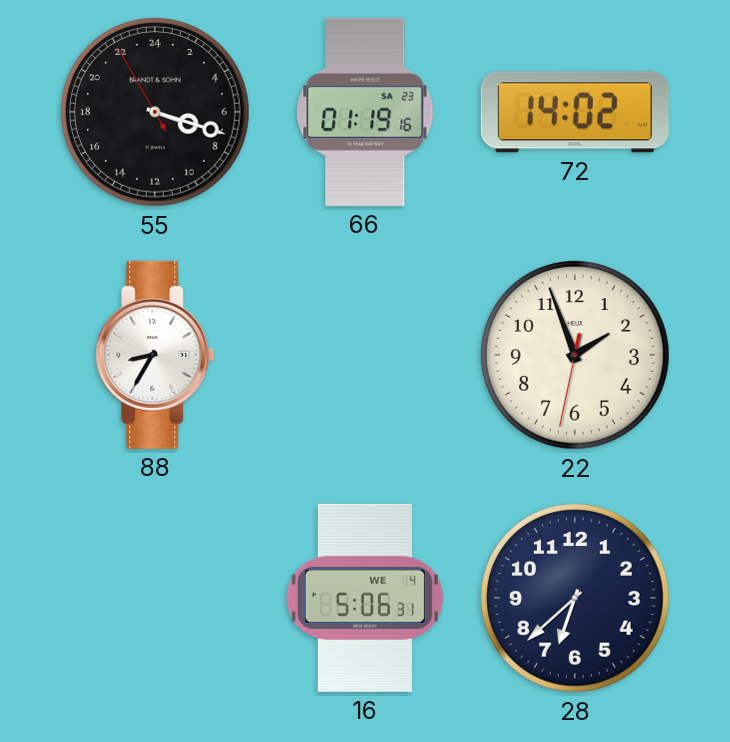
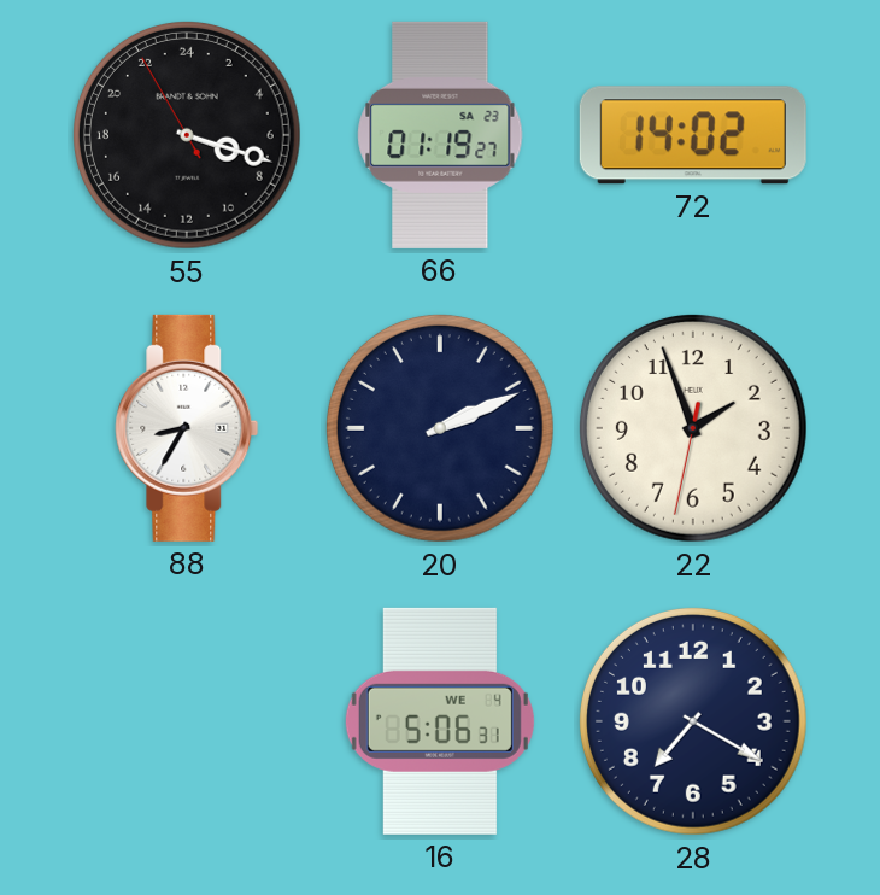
66: 01:19:16 -> 01:19:27 (440, 135)
20: none -> 2:11 (440, 428)
28: 6:38 -> 7:20 (693, 721)
